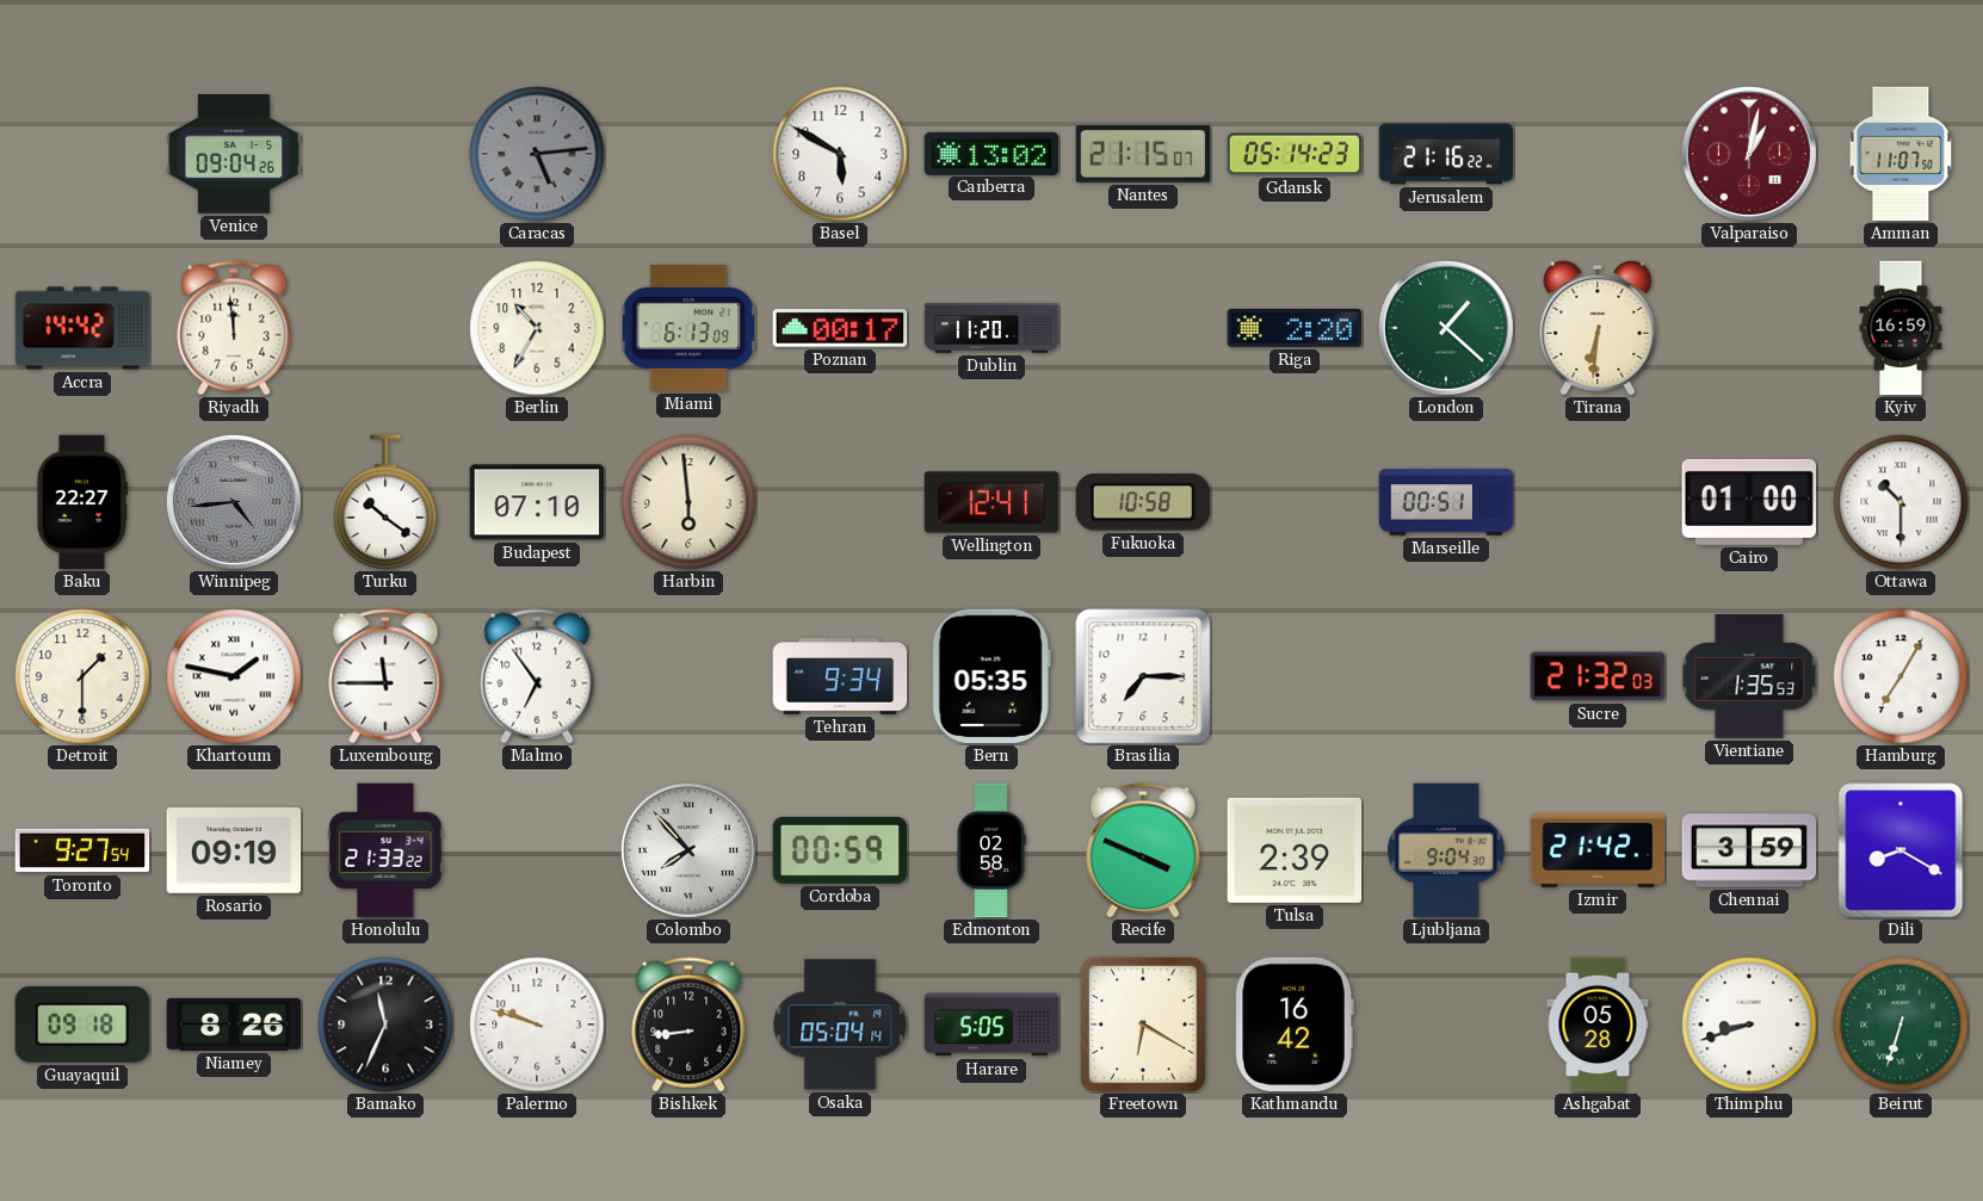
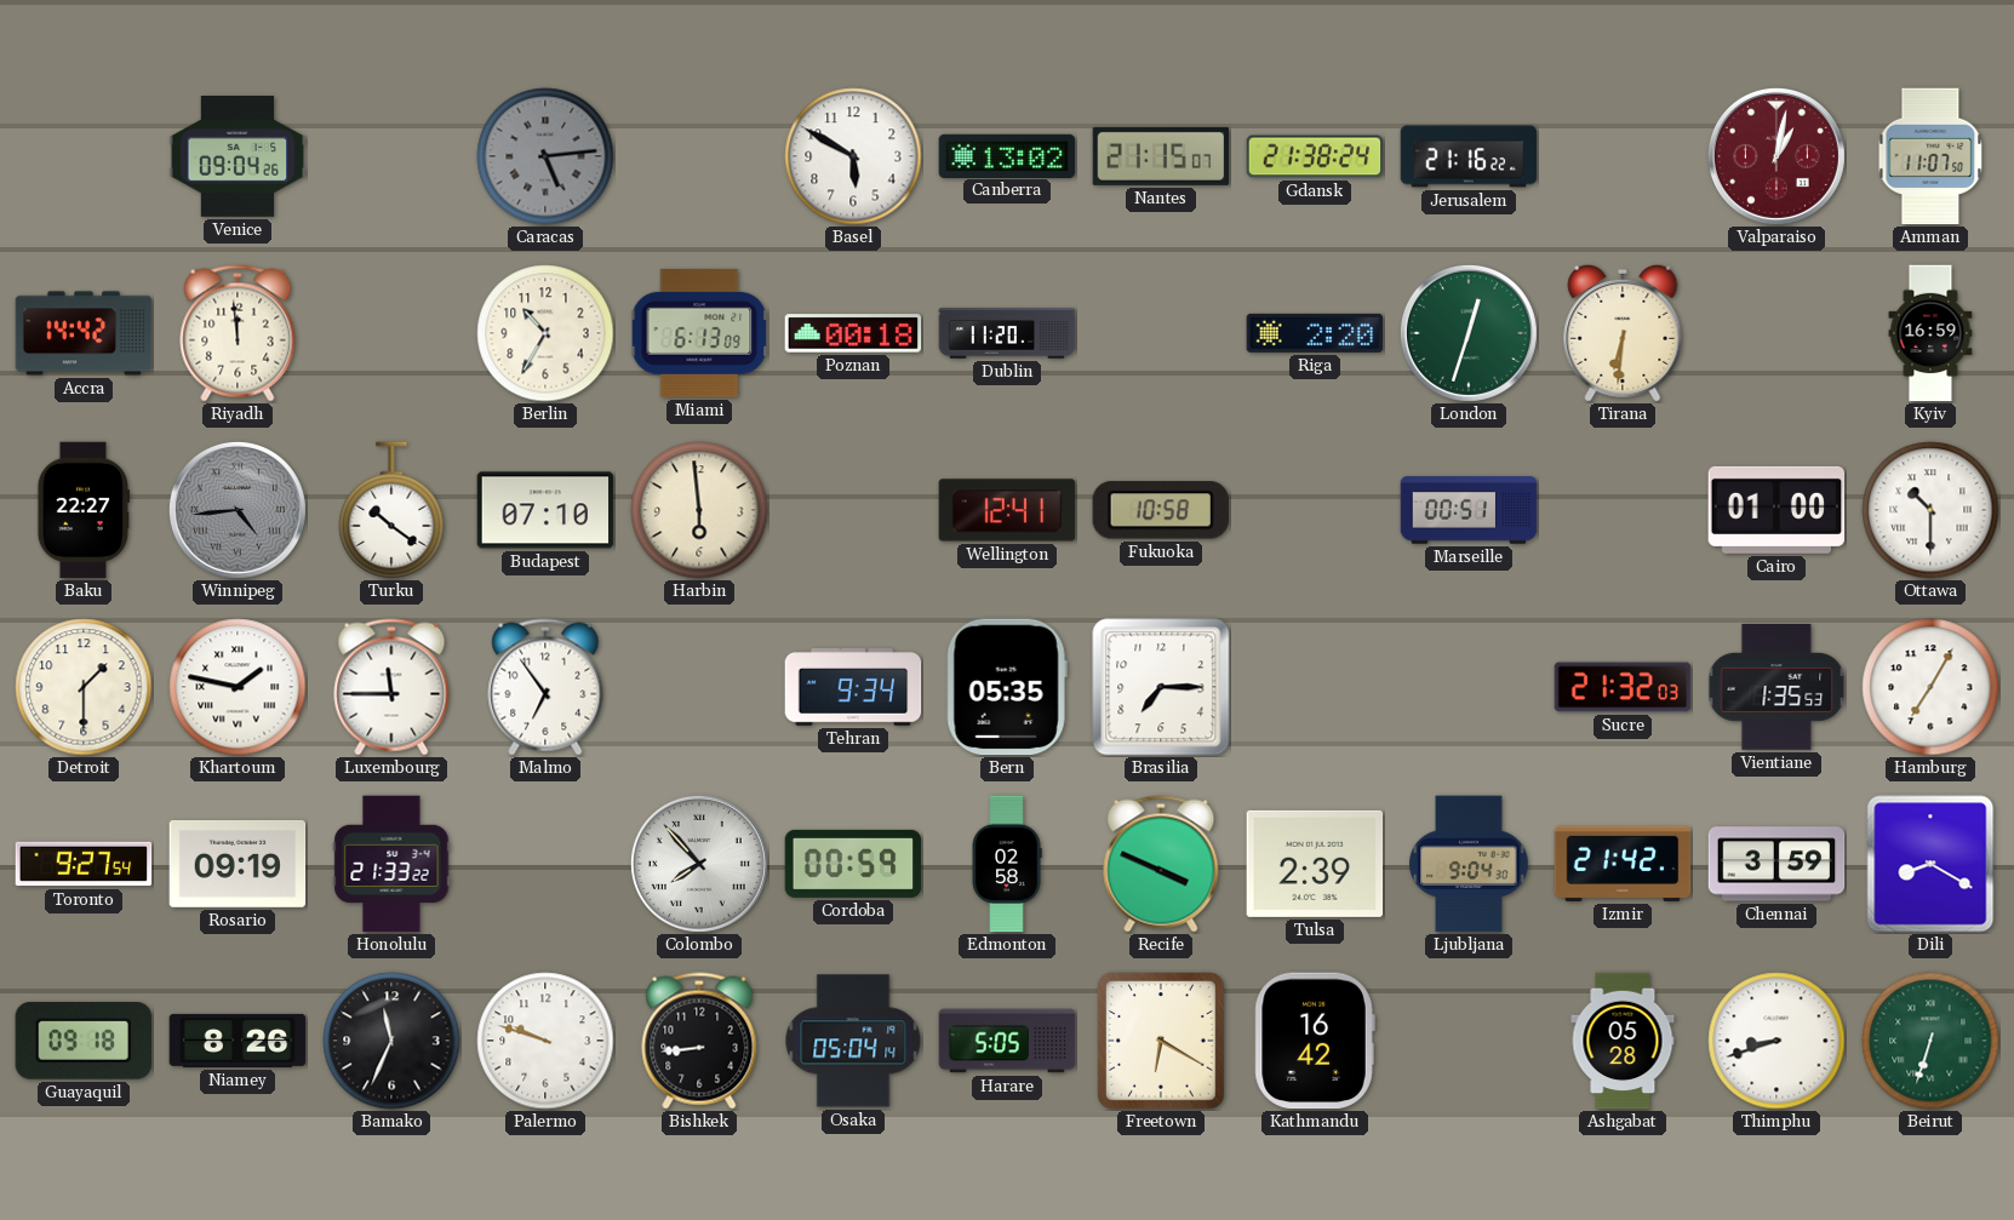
Gdansk: 05:14 -> 21:38 (1315, 156)
Poznan: 00:17 -> 00:18 (853, 333)
London: 1:22 -> 12:33 (1469, 333)
